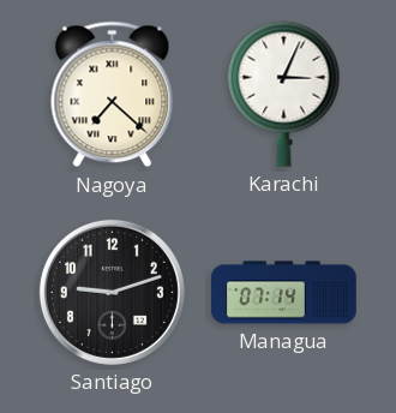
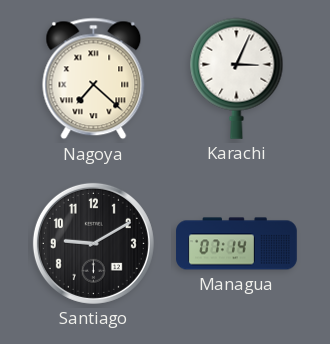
Santiago: 9:12 -> 9:10 (93, 243)
